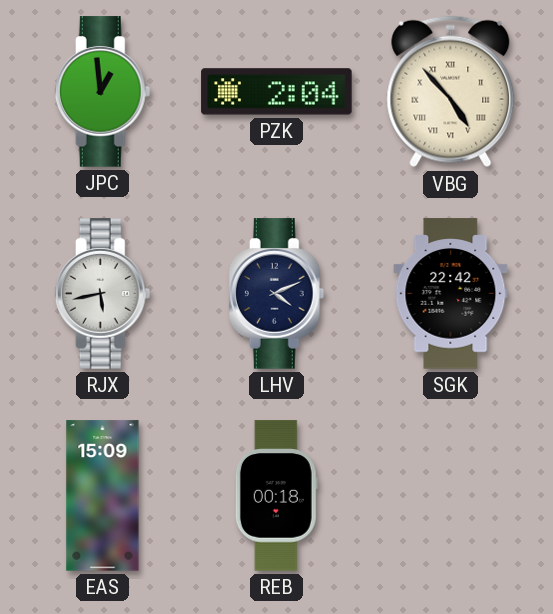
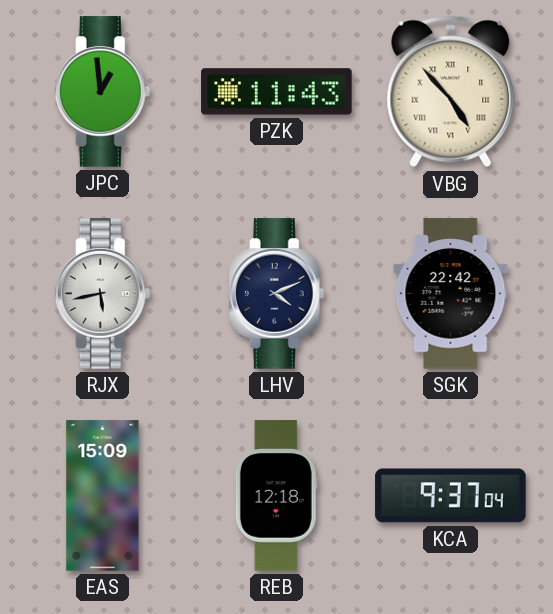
PZK: 2:04 -> 11:43 (277, 92)
REB: 00:18 -> 12:18 (276, 496)
KCA: none -> 9:37 (451, 496)
